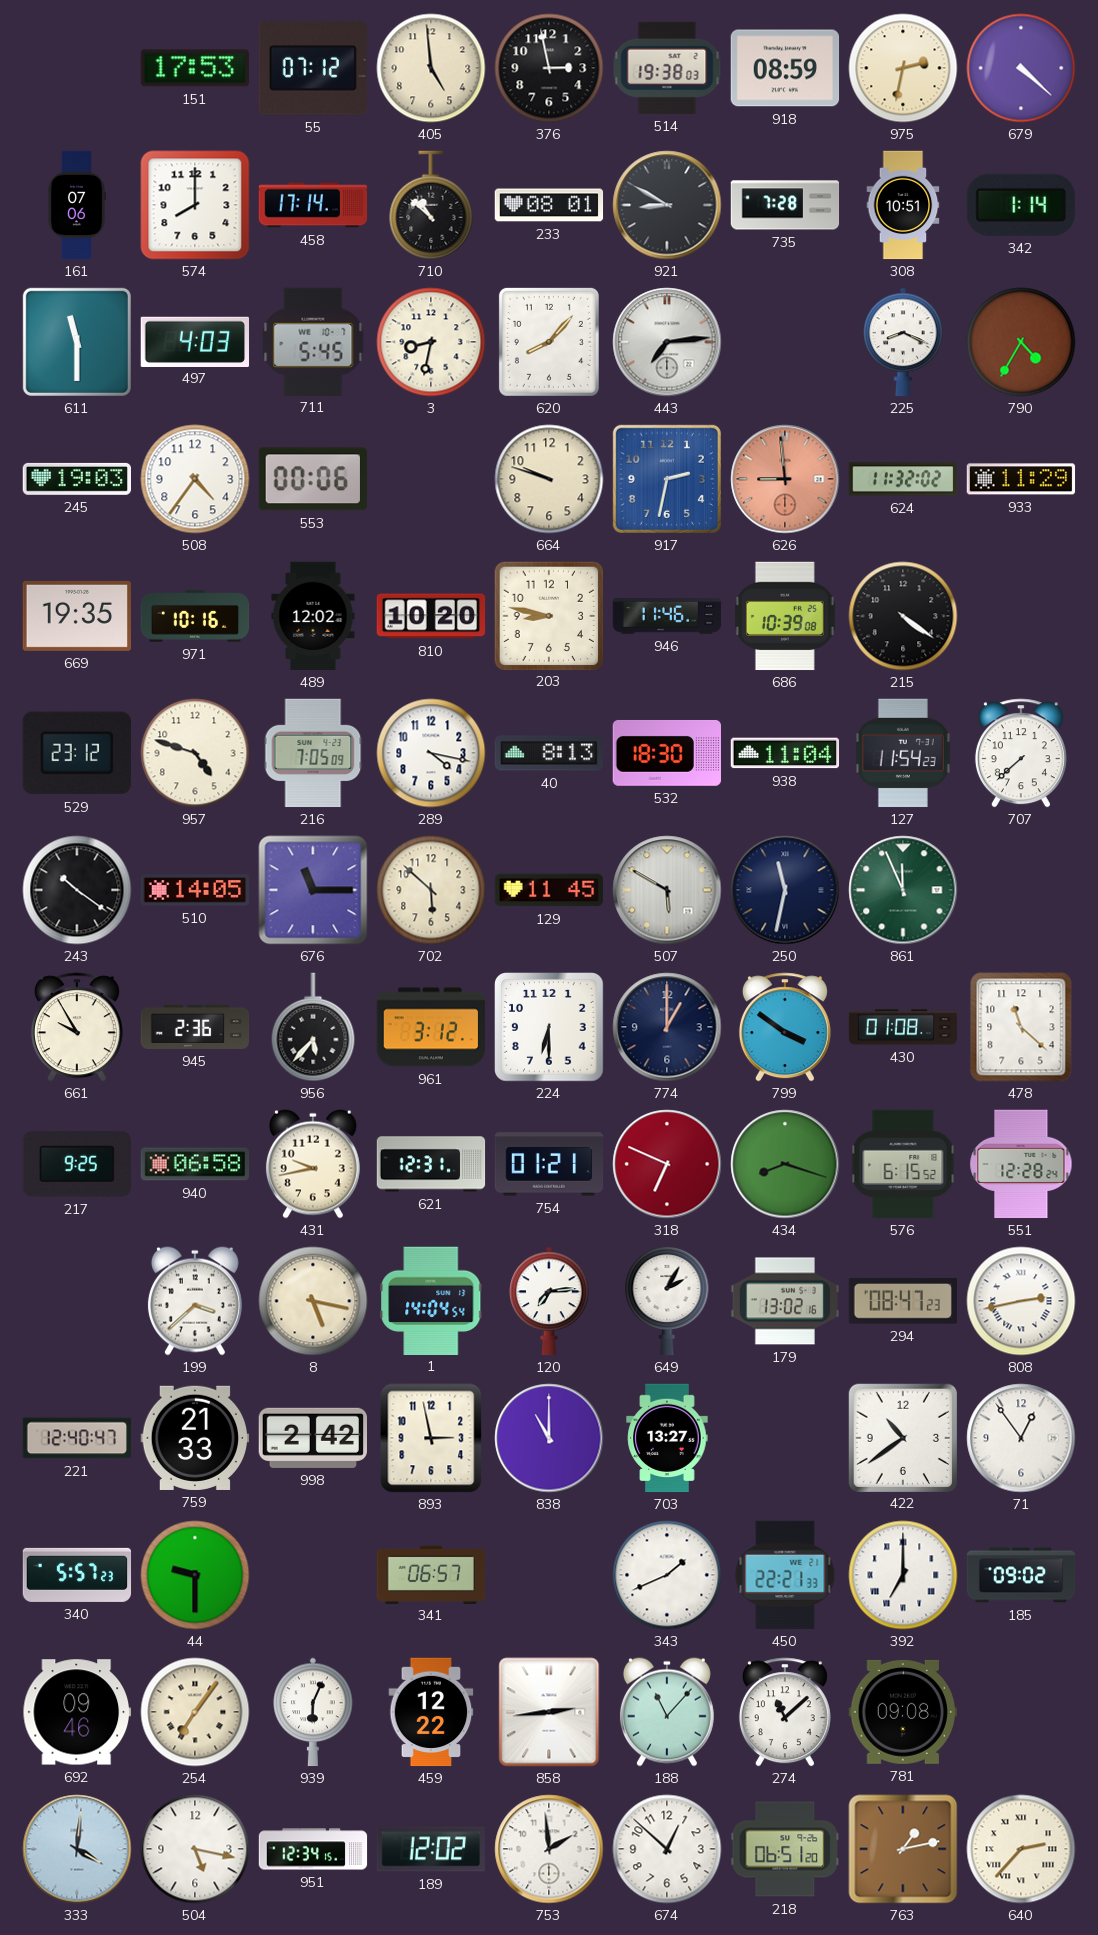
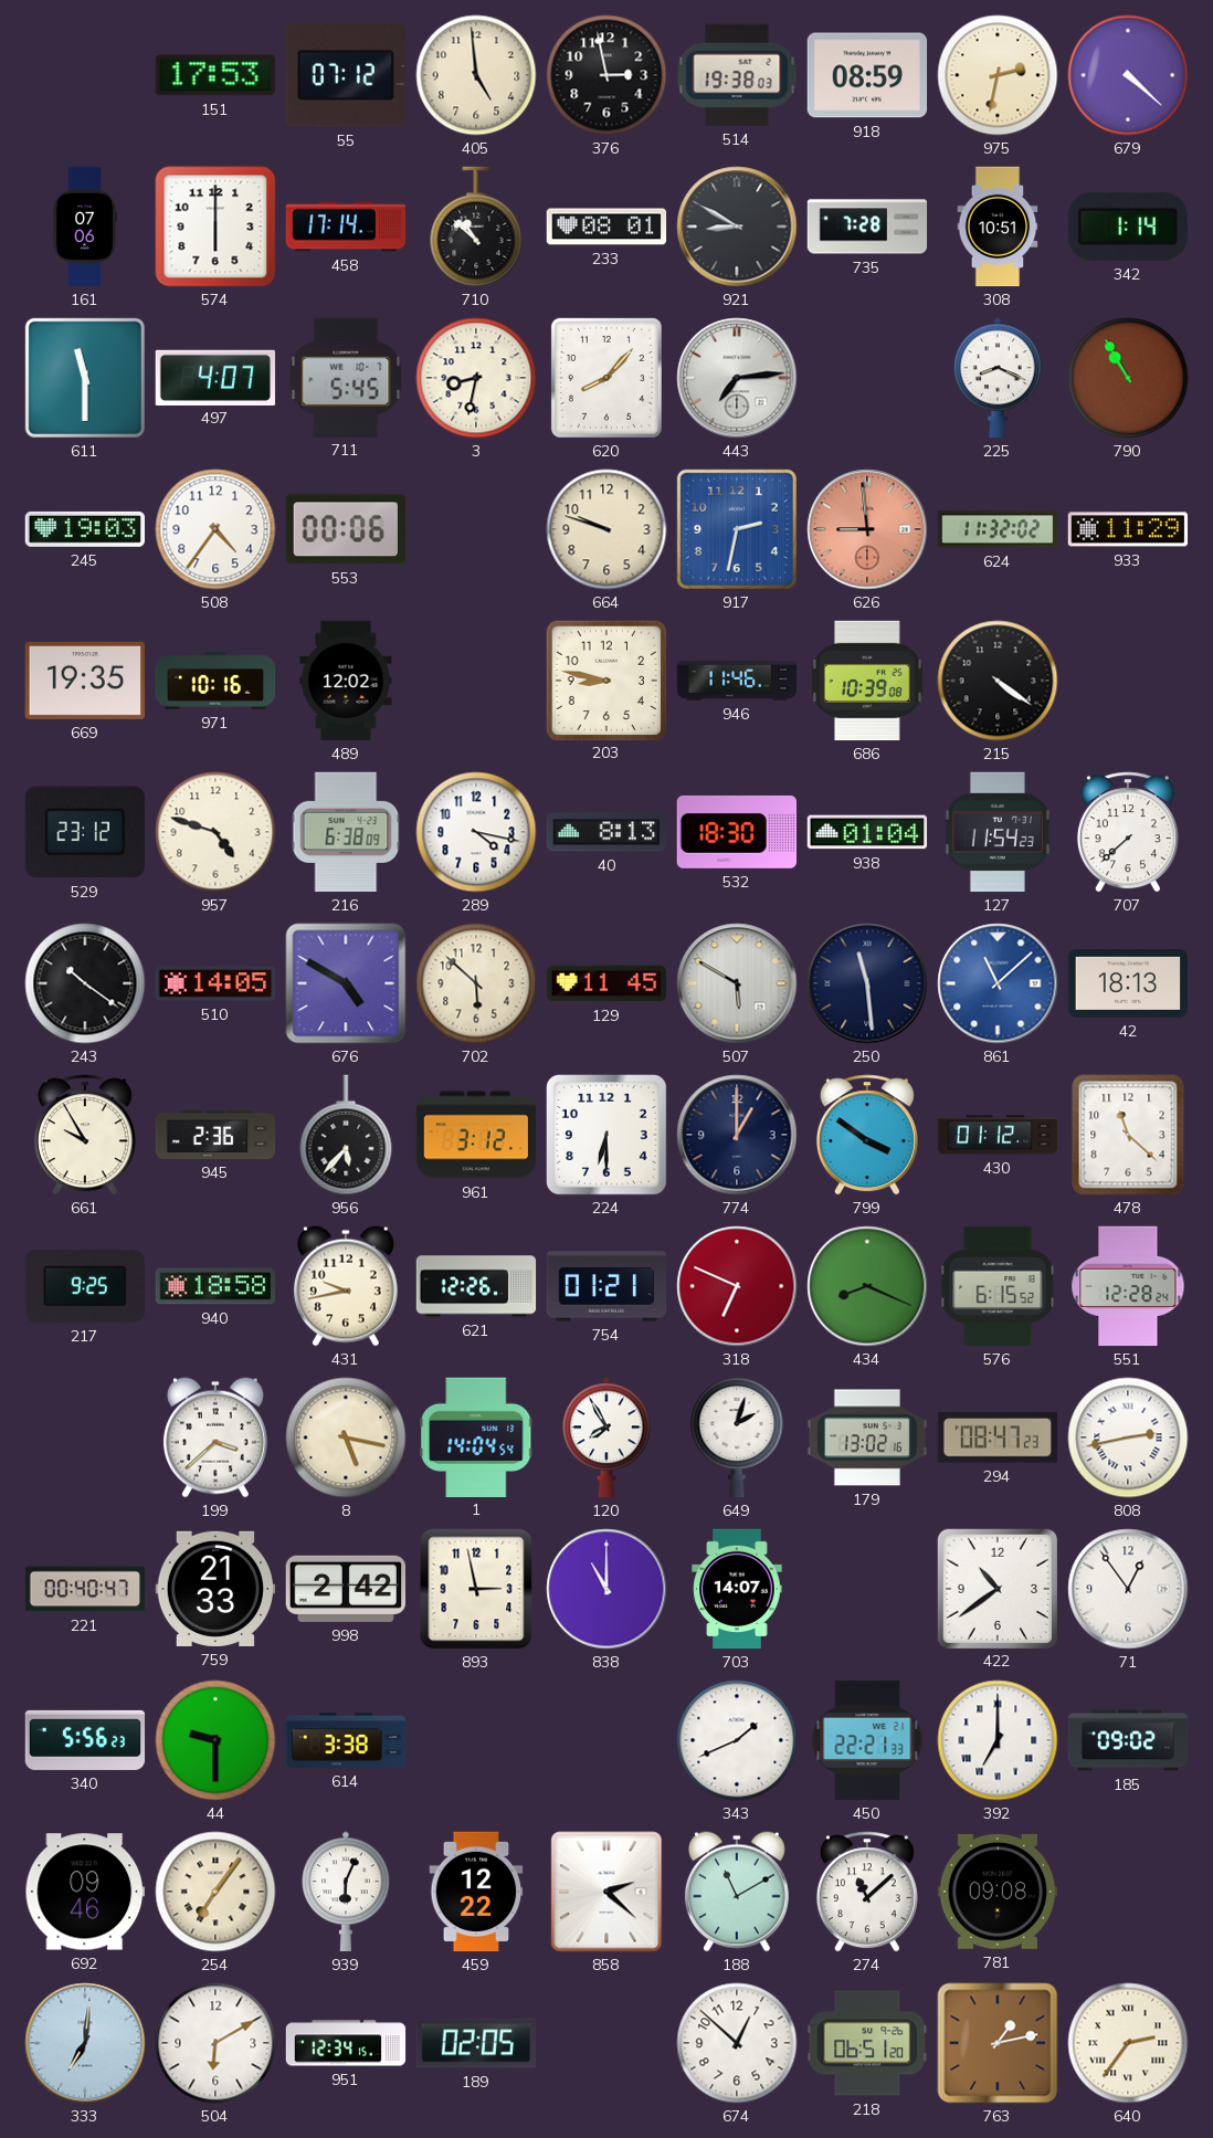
574: 8:00 -> 6:00 (215, 227)
497: 4:03 -> 4:07 (215, 377)
790: 4:35 -> 10:55 (1128, 378)
810: 10:20 -> none (431, 616)
216: 7:05 -> 6:38 (346, 832)
938: 11:04 -> 01:04 (867, 832)
676: 11:15 -> 4:50 (346, 983)
250: 11:32 -> 11:29 (867, 983)
861: 11:56 -> 11:08 (998, 983)
861 dial: green -> blue (998, 983)
42: none -> 18:13 (1128, 983)
430: 01:08 -> 01:12 (998, 1135)
940: 06:58 -> 18:58 (215, 1286)
621: 12:31 -> 12:26 (476, 1286)
434: 8:18 -> 8:19 (867, 1286)
120: 7:14 -> 7:55 (606, 1437)
649: 2:05 -> 2:03 (737, 1439)
221: 12:40 -> 00:40 (85, 1589)
703: 13:27 -> 14:07 (737, 1589)
340: 5:57 -> 5:56 (85, 1740)
614: none -> 3:38 (346, 1740)
341: 06:57 -> none (431, 1574)
858: 2:44 -> 2:22 (606, 1892)
188: 11:07 -> 11:10 (737, 1892)
333: 4:01 -> 7:01 (85, 2043)
504: 5:17 -> 6:10 (215, 2043)
189: 12:02 -> 02:05 (475, 2043)
753: 1:59 -> none (549, 1849)
640: 2:37 -> 2:36 (1128, 2043)
